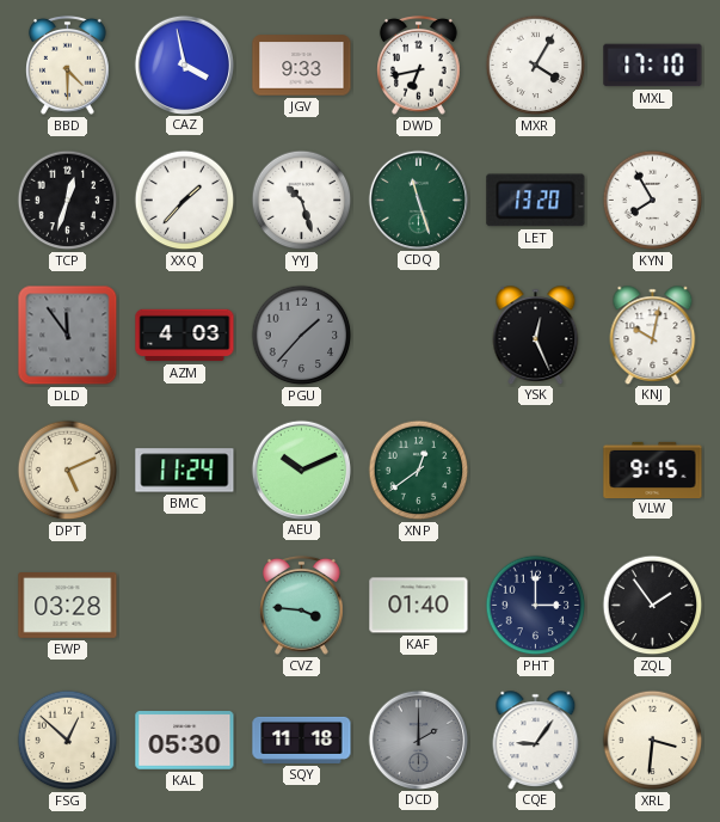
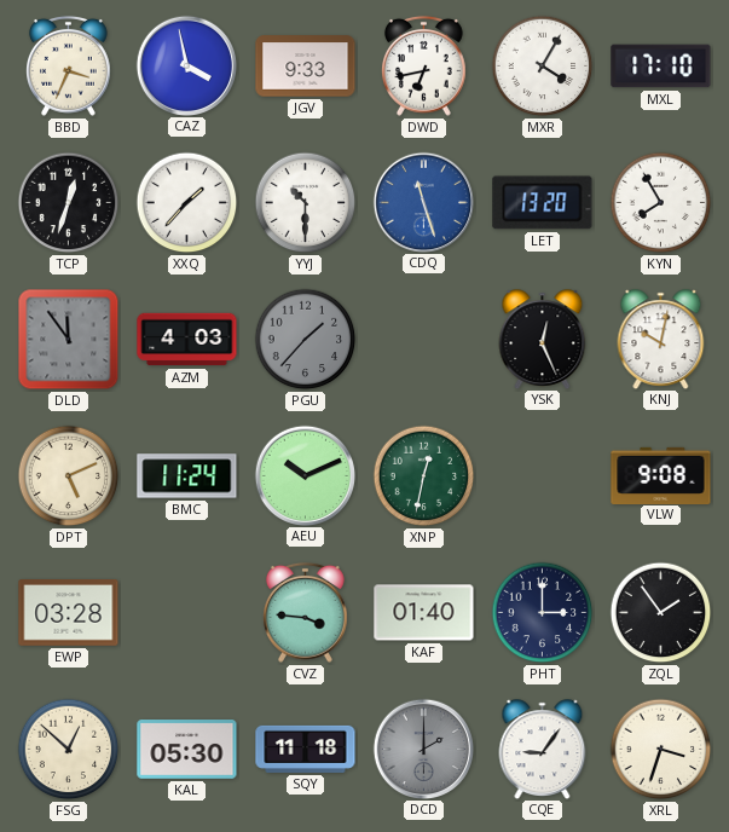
BBD: 4:30 -> 3:34 (69, 65)
YYJ: 10:27 -> 10:30 (306, 203)
CDQ dial: green -> blue (423, 202)
XNP: 12:39 -> 12:32 (424, 476)
VLW: 9:15 -> 9:08 (661, 475)
XRL: 3:31 -> 3:33 (661, 750)
